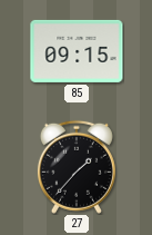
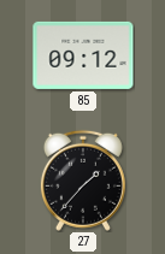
85: 09:15 -> 09:12 (83, 55)
